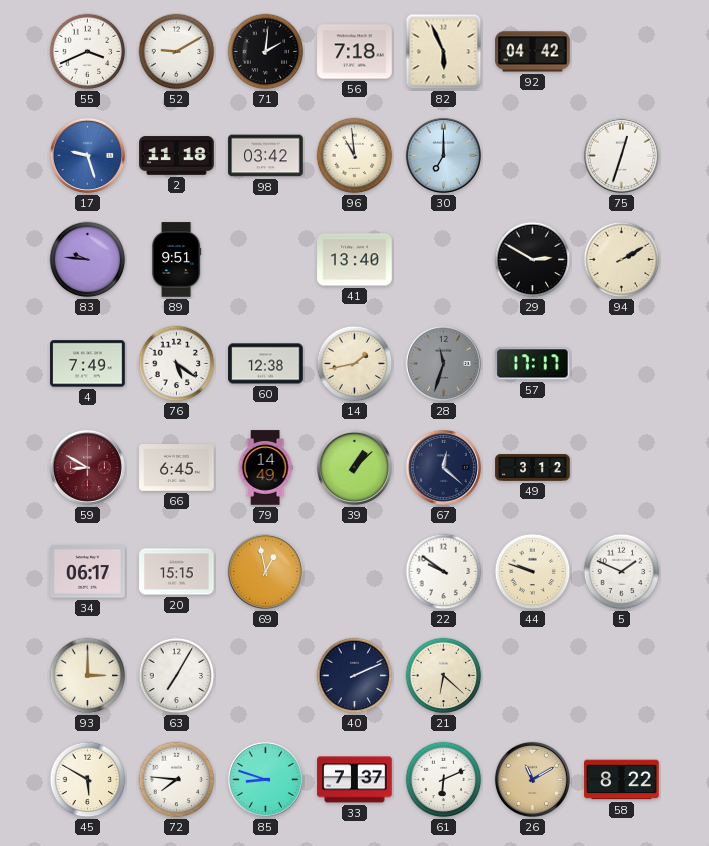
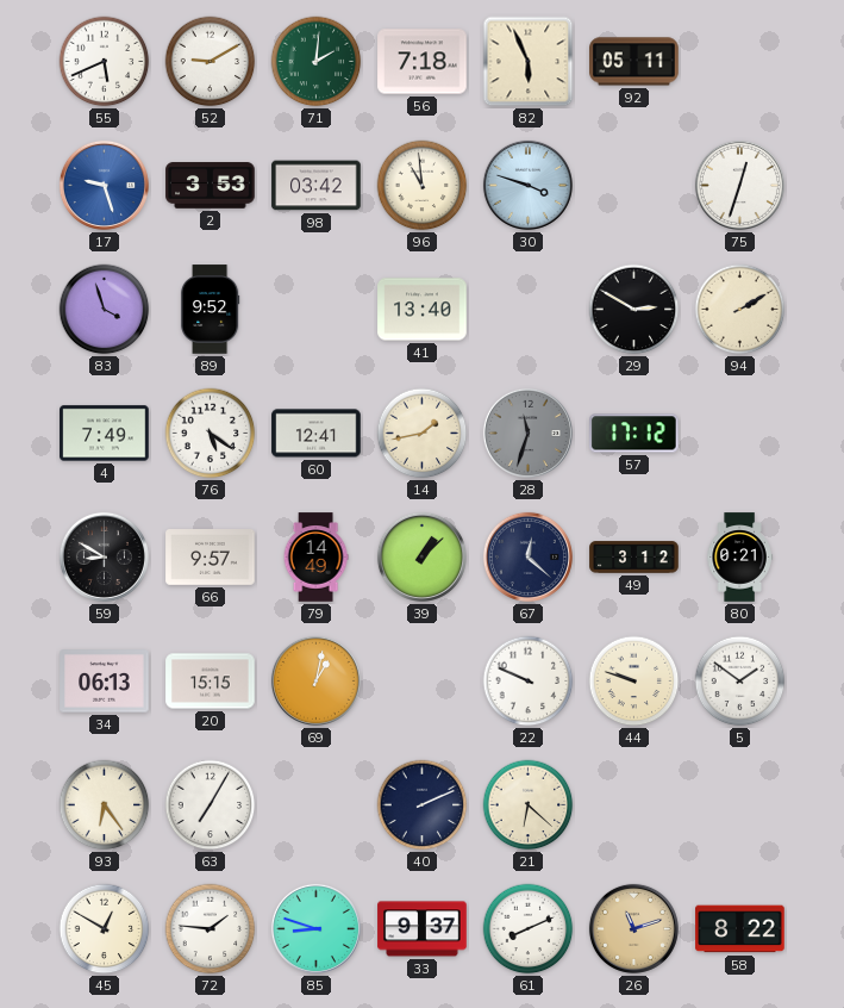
55: 3:41 -> 5:41 (105, 62)
71 dial: black -> green (317, 62)
92: 04:42 -> 05:11 (634, 62)
2: 11:18 -> 3:53 (211, 186)
30: 7:00 -> 3:48 (527, 185)
83: 9:46 -> 3:57 (105, 310)
89: 9:51 -> 9:52 (210, 310)
60: 12:38 -> 12:41 (317, 434)
57: 17:17 -> 17:12 (634, 434)
59 dial: burgundy -> black (104, 556)
66: 6:45 -> 9:57 (211, 558)
80: none -> 0:21 (739, 558)
34: 06:17 -> 06:13 (105, 682)
69: 12:58 -> 1:02 (315, 680)
22: 9:51 -> 9:49 (529, 682)
5: 1:49 -> 1:51 (740, 682)
93: 3:00 -> 6:24 (105, 805)
45: 5:50 -> 12:50 (105, 929)
72: 7:46 -> 1:46 (211, 929)
33: 7:37 -> 9:37 (423, 929)
61: 6:11 -> 8:11 (529, 929)
26: 11:10 -> 11:12 (633, 928)
